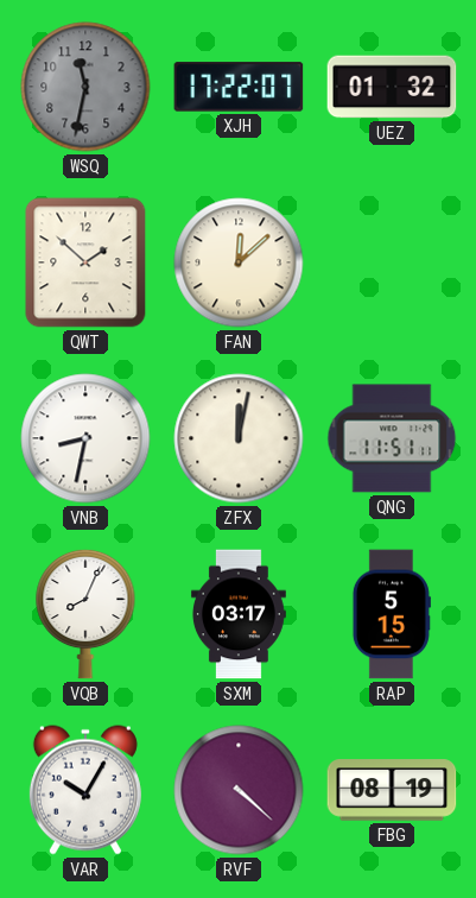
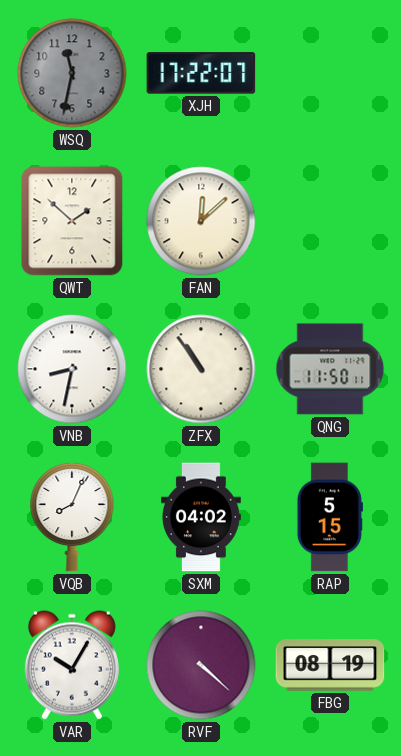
UEZ: 01:32 -> none (392, 87)
ZFX: 12:02 -> 10:54 (201, 369)
QNG: 11:51 -> 11:50 (330, 369)
SXM: 03:17 -> 04:02 (201, 517)
